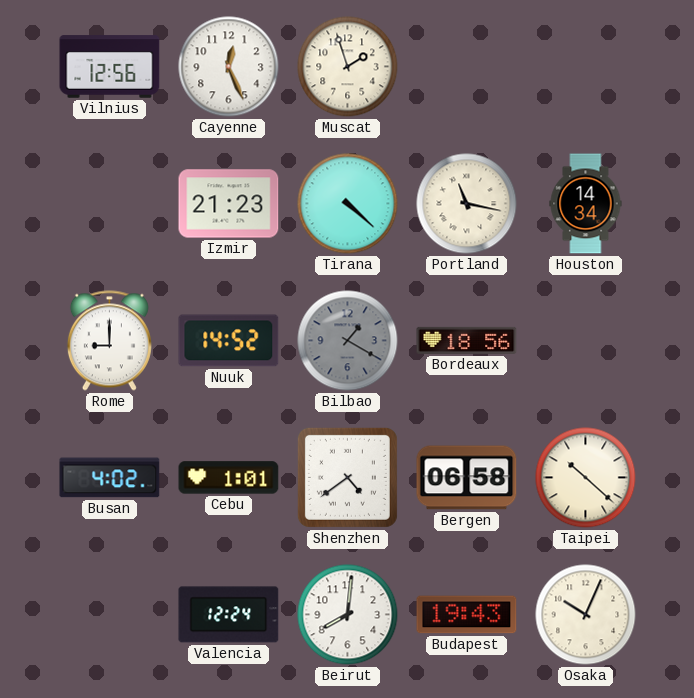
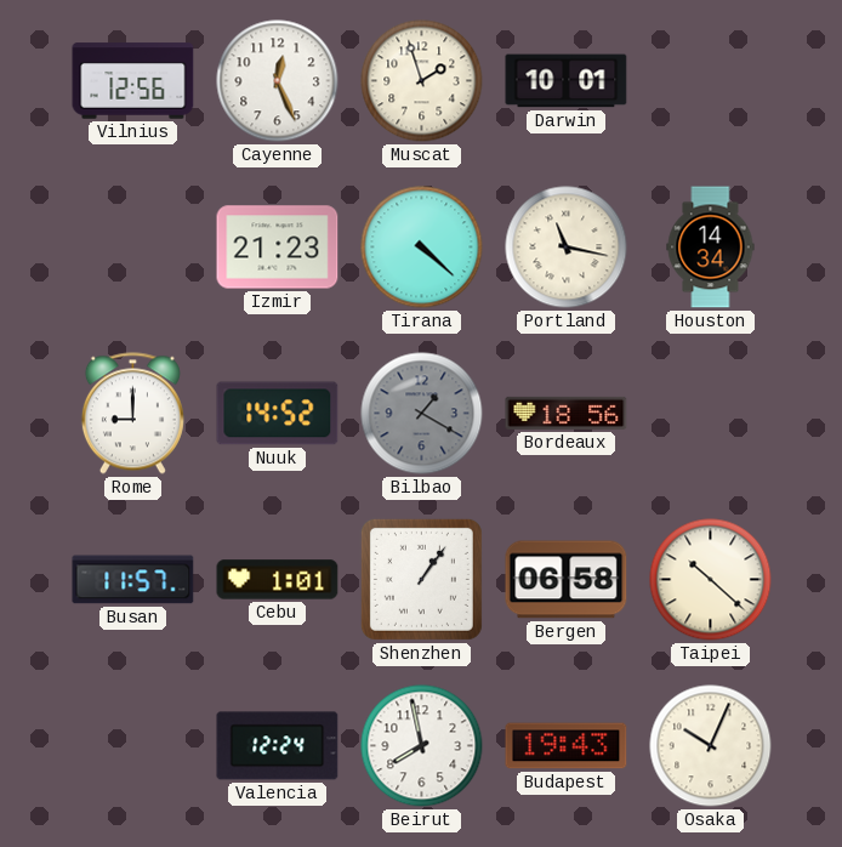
Darwin: none -> 10:01 (567, 81)
Busan: 4:02 -> 11:57 (133, 580)
Shenzhen: 4:39 -> 1:06 (421, 579)
Beirut: 8:01 -> 7:58 (422, 746)
